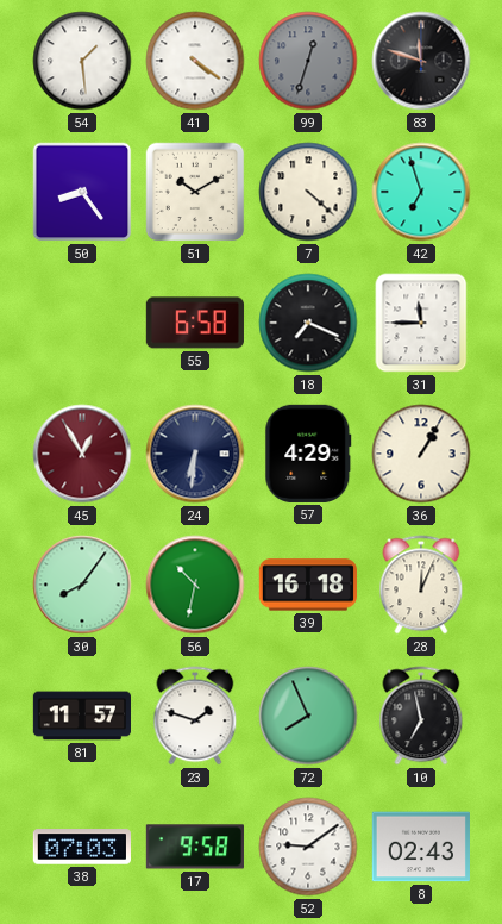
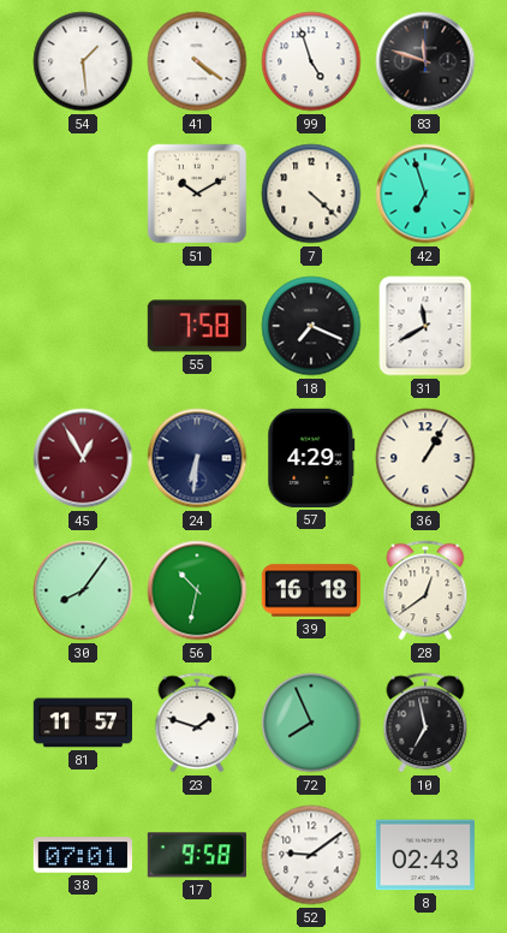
99: 12:33 -> 4:57 (311, 61)
99 dial: grey -> white (311, 61)
50: 8:24 -> none (82, 192)
55: 6:58 -> 7:58 (197, 326)
31: 11:45 -> 11:40 (425, 326)
28: 12:04 -> 12:39 (425, 590)
38: 07:03 -> 07:01 (83, 855)
